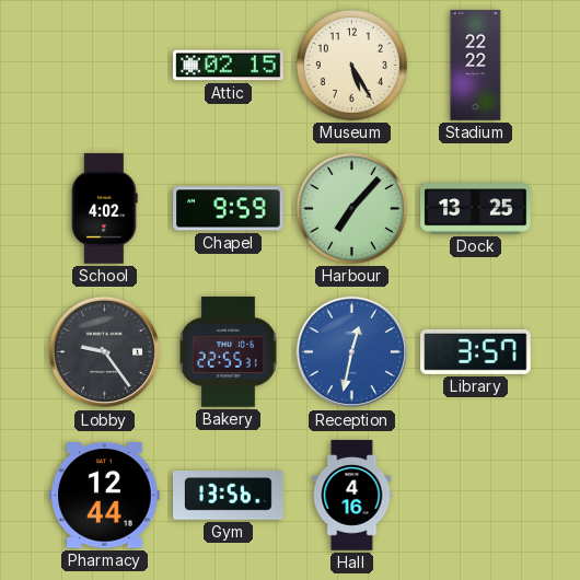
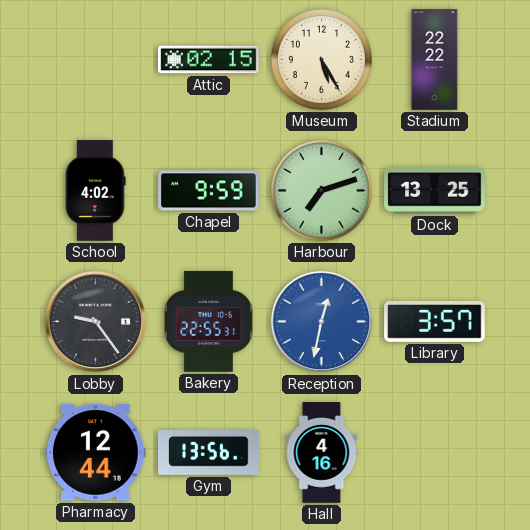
Harbour: 7:07 -> 7:12 (321, 190)
